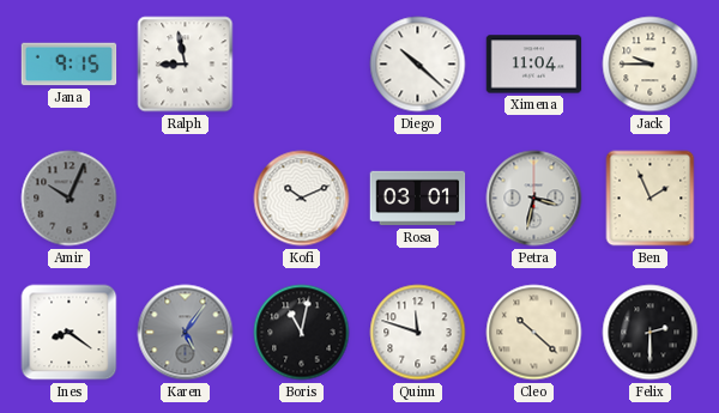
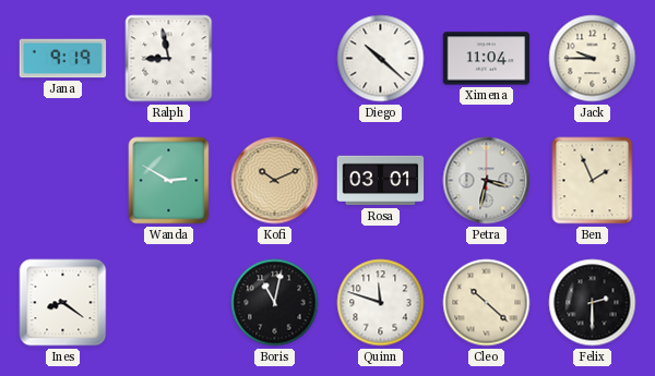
Jana: 9:15 -> 9:19 (63, 59)
Amir: 10:04 -> none (70, 199)
Wanda: none -> 2:50 (169, 181)
Kofi dial: white -> champagne (275, 181)
Karen: 5:06 -> none (186, 333)
